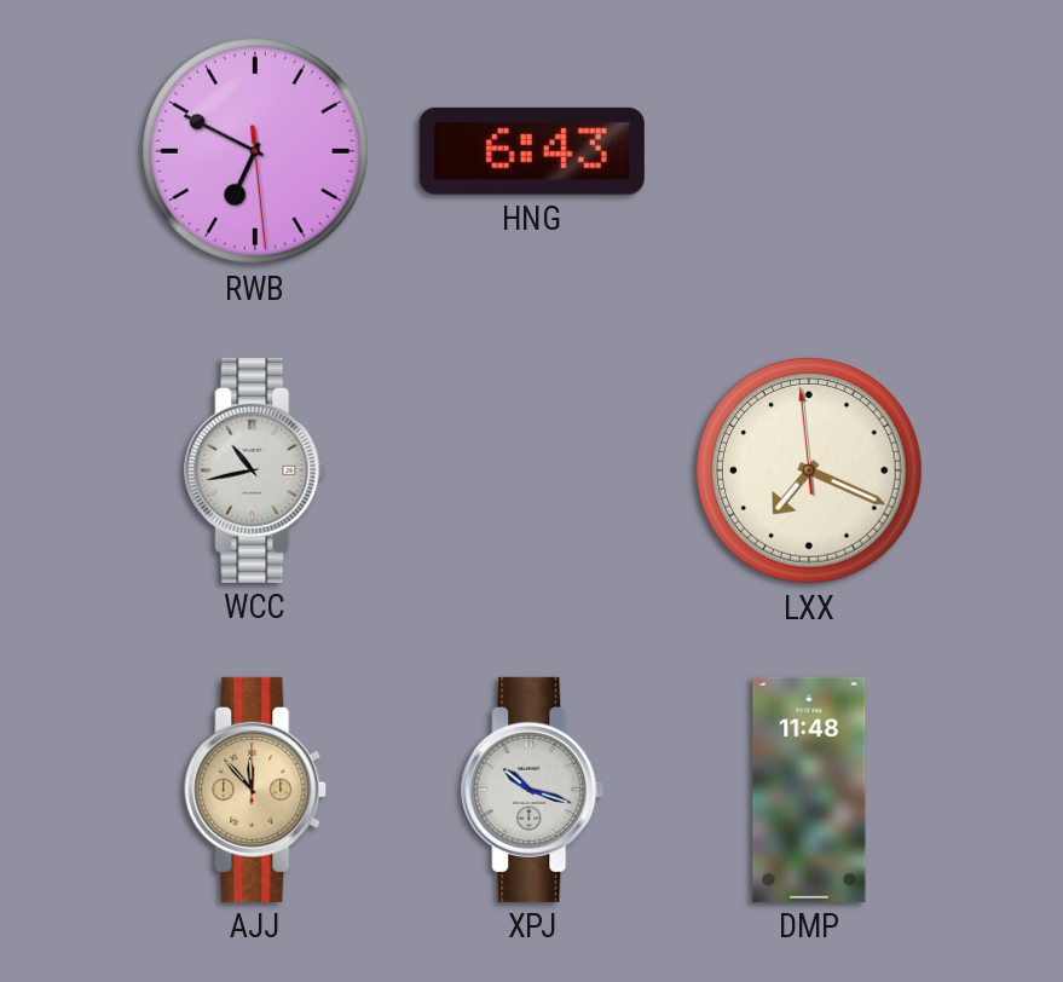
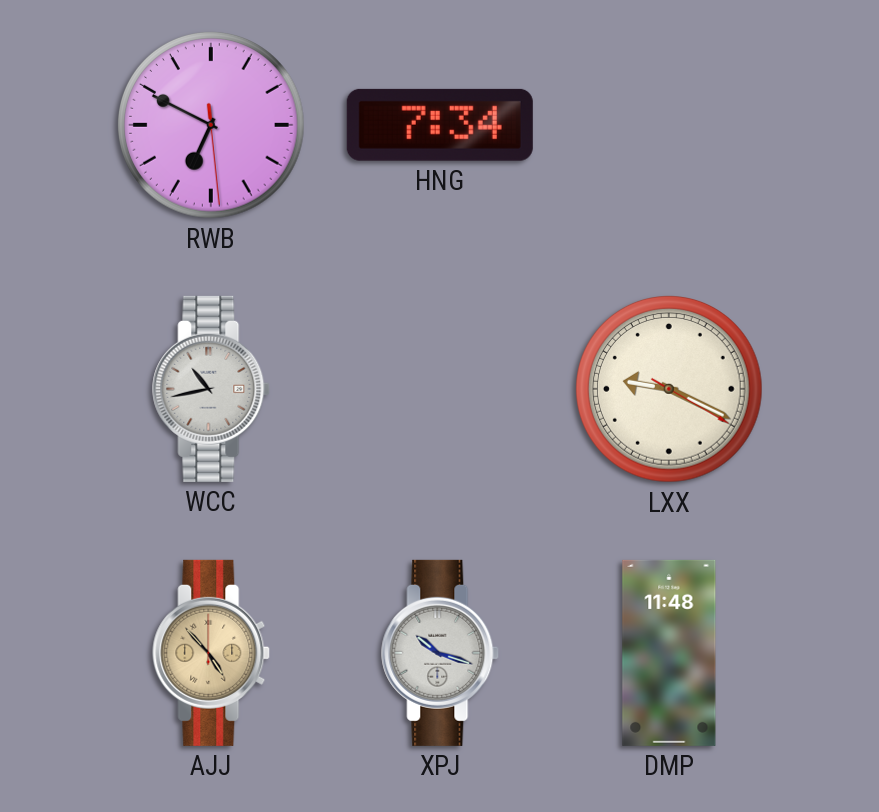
HNG: 6:43 -> 7:34 (440, 125)
LXX: 7:18 -> 9:19 (670, 390)
AJJ: 11:53 -> 4:53 (212, 653)
